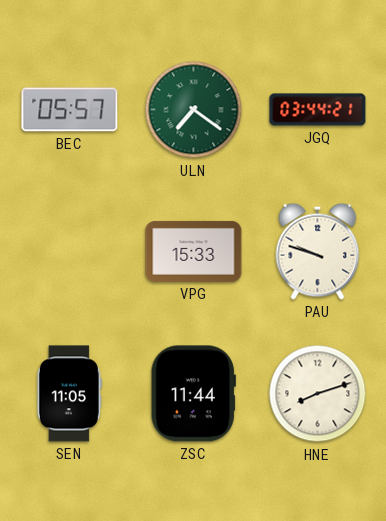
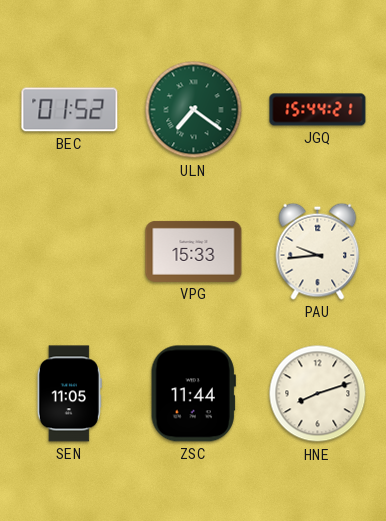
BEC: 05:57 -> 01:52 (70, 110)
JGQ: 03:44 -> 15:44 (318, 110)
PAU: 9:48 -> 9:44 (318, 251)
